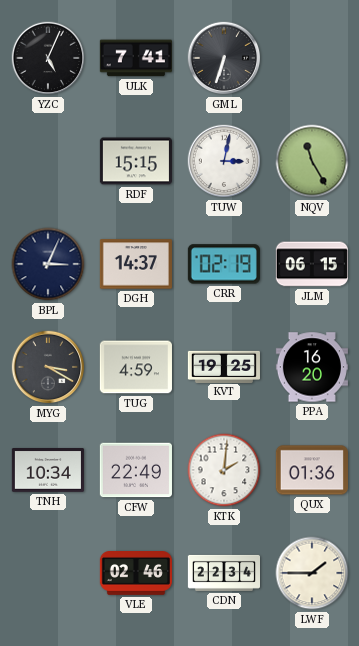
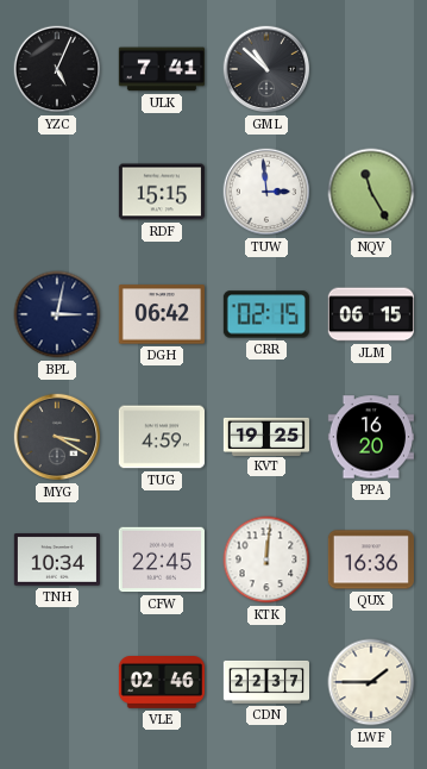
GML: 6:33 -> 10:52 (266, 69)
TUW: 3:02 -> 2:59 (266, 192)
BPL: 3:04 -> 3:02 (57, 314)
DGH: 14:37 -> 06:42 (162, 314)
CRR: 02:19 -> 02:15 (266, 314)
CFW: 22:49 -> 22:45 (162, 559)
KTK: 2:01 -> 12:01 (266, 559)
QUX: 01:36 -> 16:36 (371, 559)
CDN: 22:34 -> 22:37 (265, 682)
